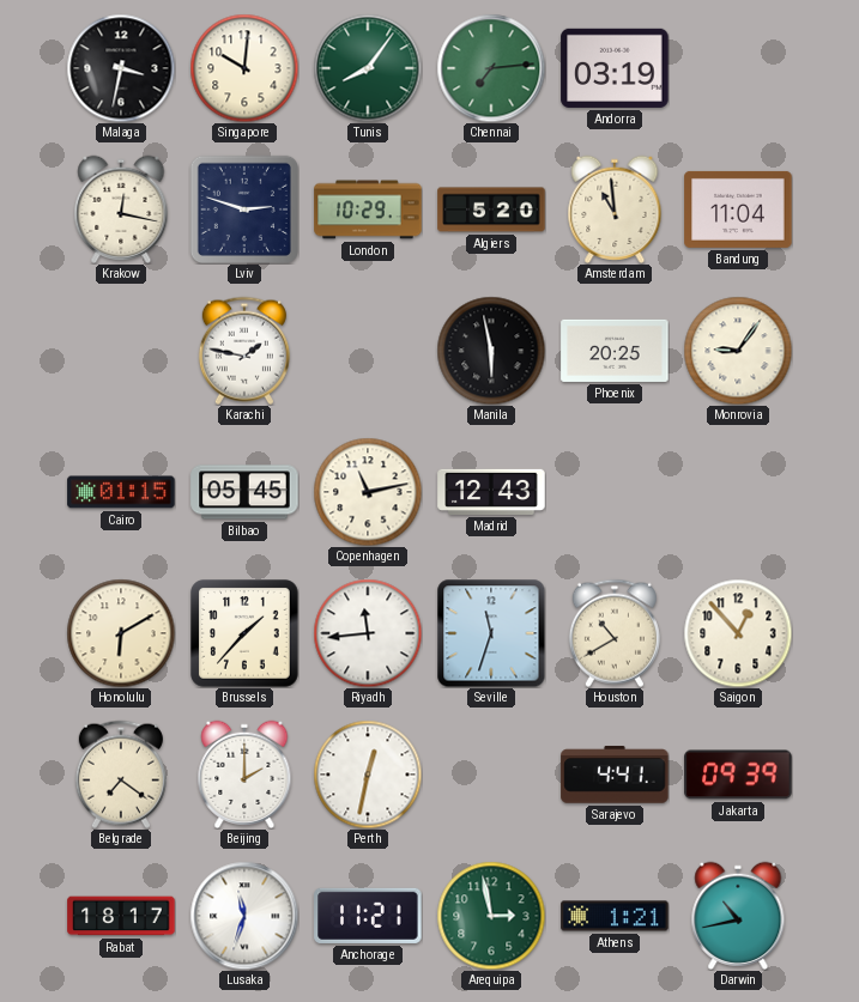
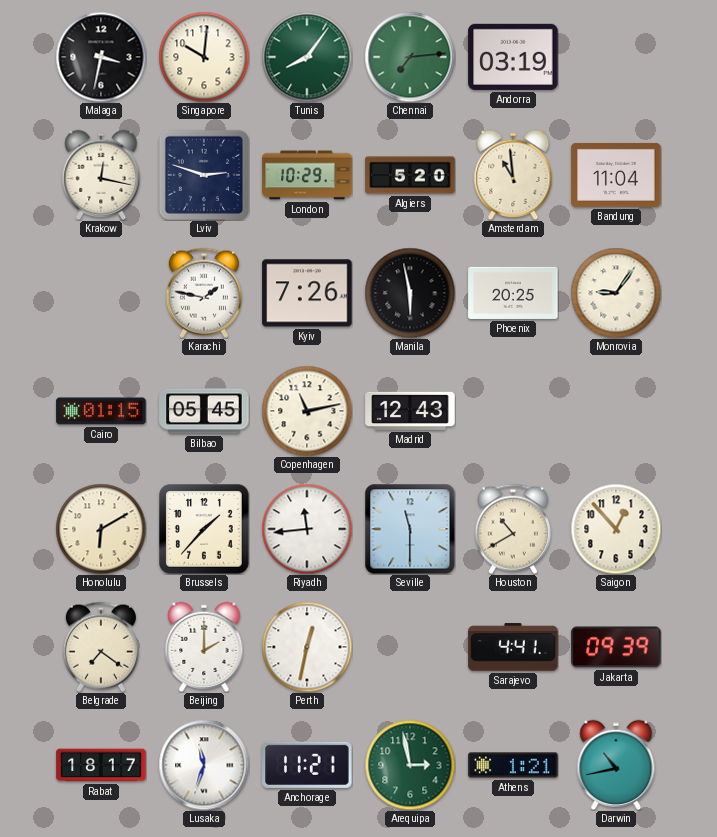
Kyiv: none -> 7:26 (307, 293)
Seville: 11:33 -> 11:30 (410, 529)
